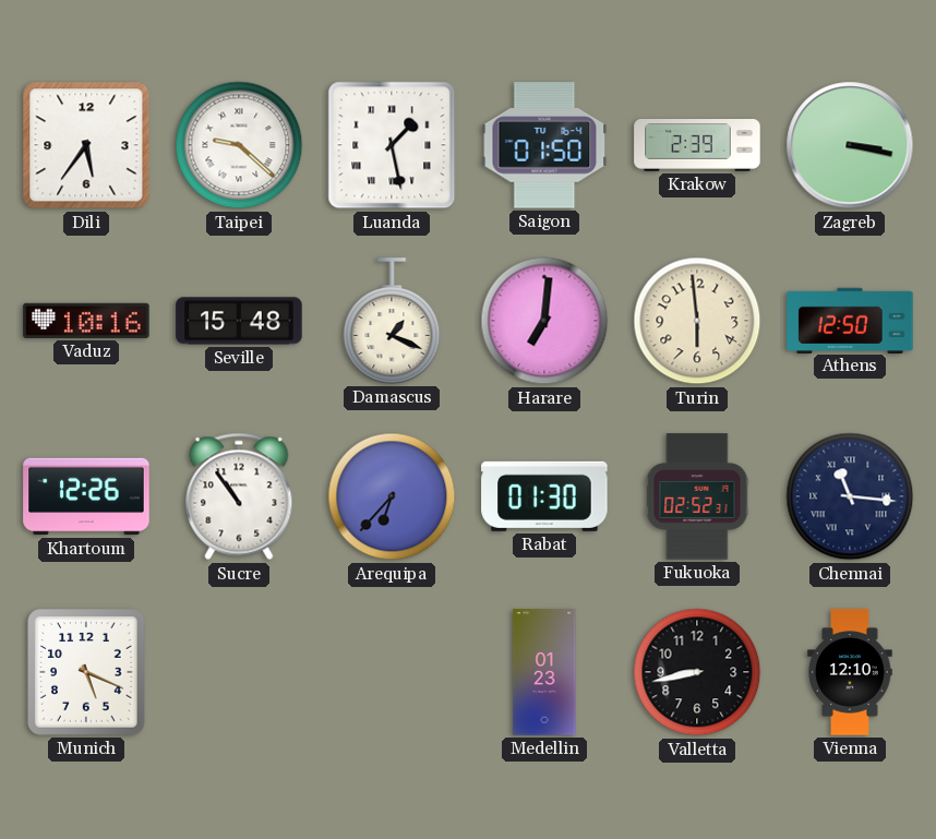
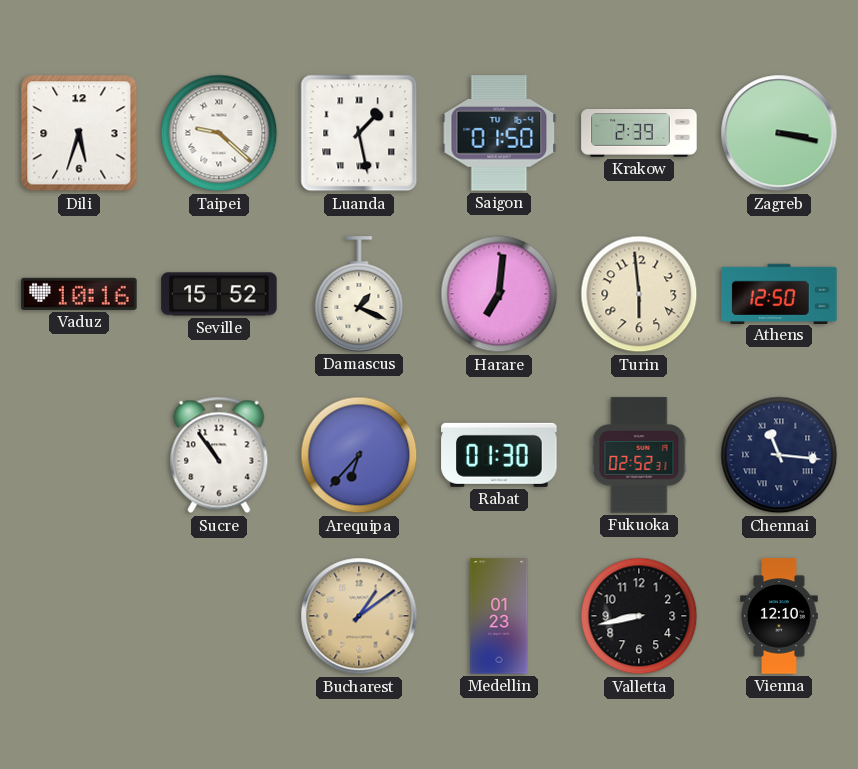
Dili: 5:36 -> 5:33 (79, 133)
Seville: 15:48 -> 15:52 (219, 294)
Khartoum: 12:26 -> none (86, 496)
Munich: 5:19 -> none (86, 672)
Bucharest: none -> 1:09 (359, 616)
